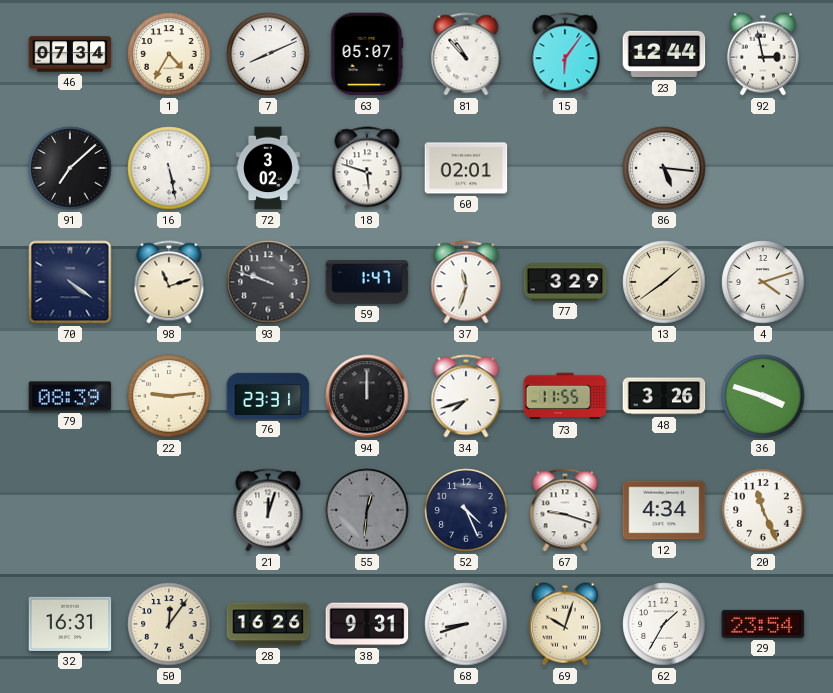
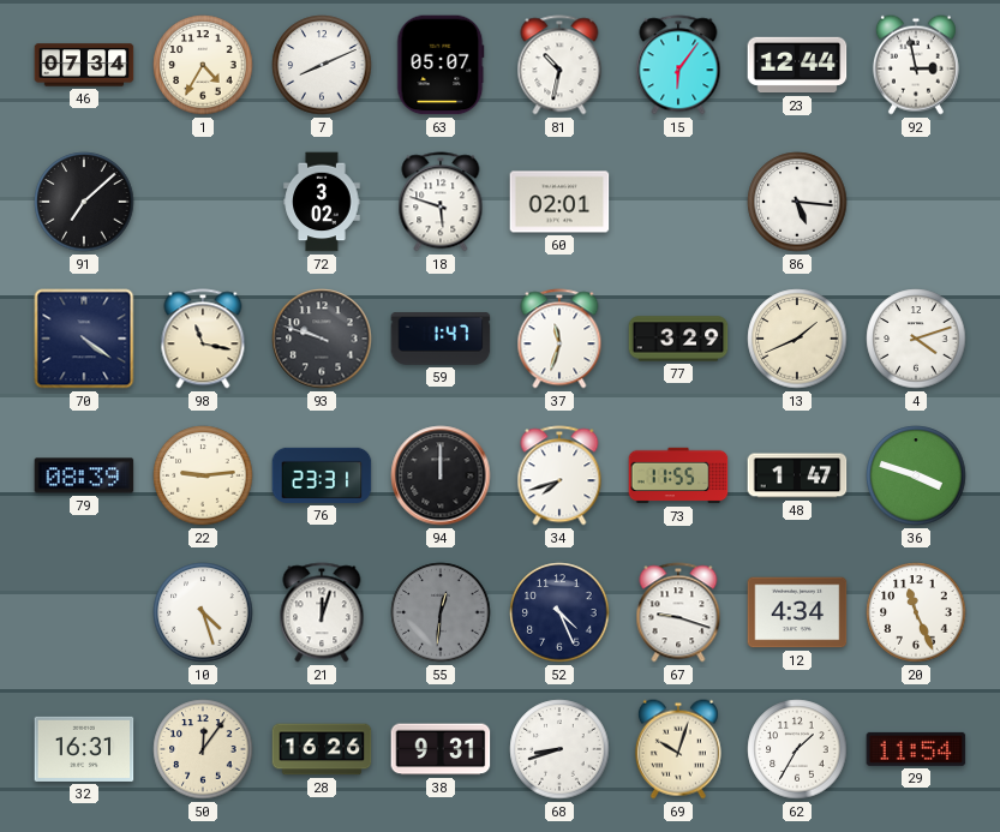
81: 10:53 -> 10:32 (559, 65)
16: 5:28 -> none (169, 168)
98: 11:12 -> 11:17 (203, 339)
13: 1:39 -> 1:41 (797, 339)
48: 3:26 -> 1:47 (797, 475)
10: none -> 4:27 (203, 612)
29: 23:54 -> 11:54 (916, 749)
